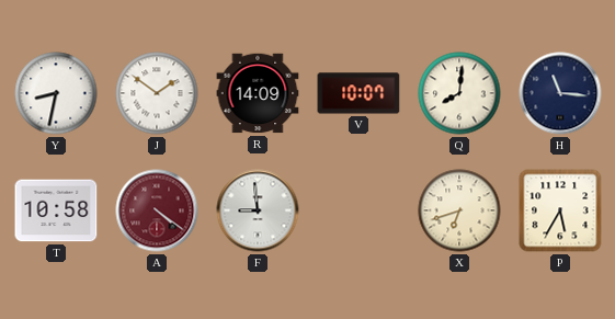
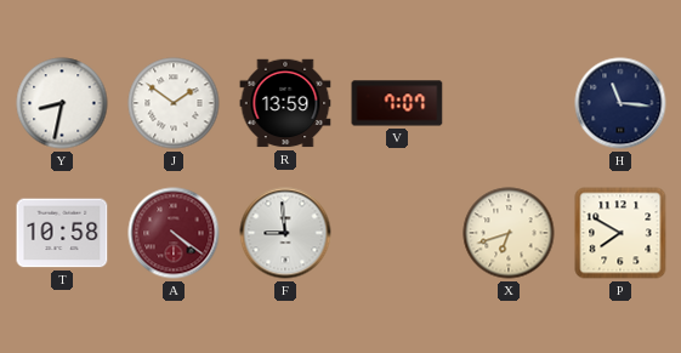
R: 14:09 -> 13:59 (285, 103)
V: 10:07 -> 7:07 (397, 103)
Q: 8:01 -> none (459, 93)
P: 5:35 -> 7:50 (620, 233)
